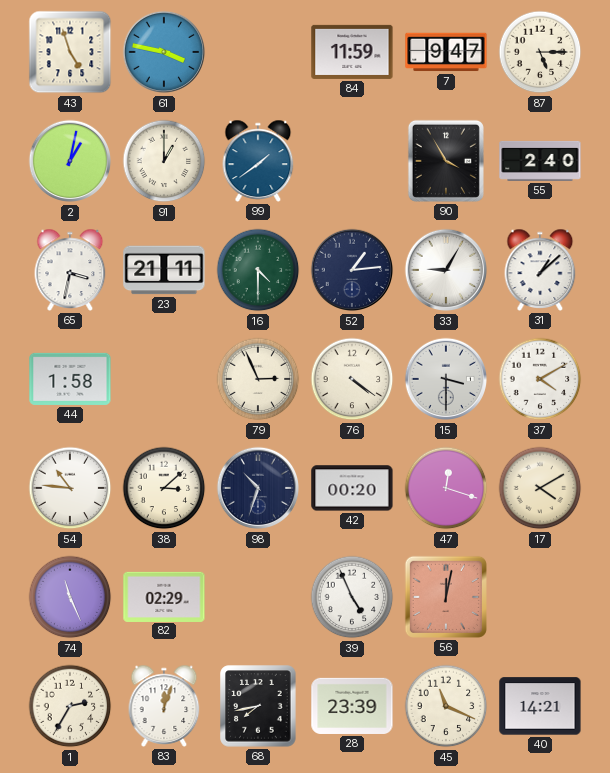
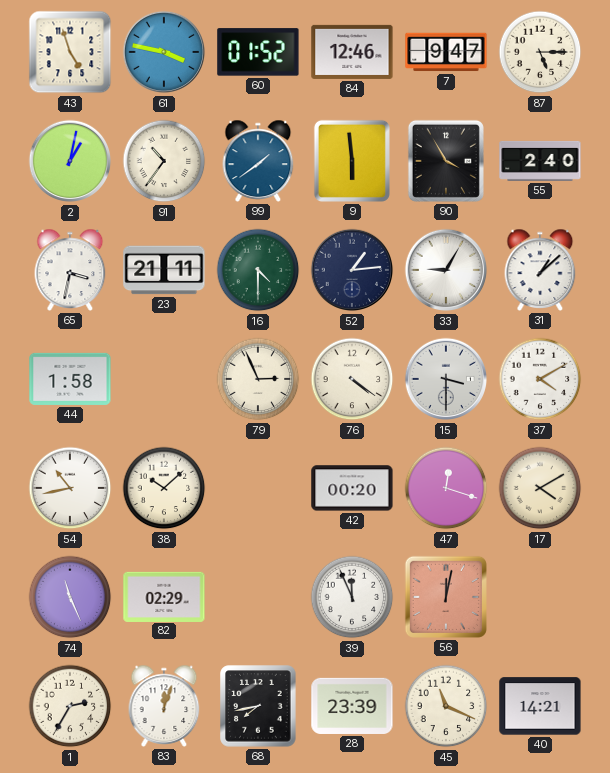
60: none -> 01:52 (258, 52)
84: 11:59 -> 12:46 (352, 52)
91: 1:00 -> 10:36 (164, 161)
9: none -> 5:59 (352, 161)
54: 10:46 -> 10:43 (70, 488)
38: 3:08 -> 10:08 (164, 488)
98: 10:33 -> none (258, 488)
39: 4:56 -> 11:56 (352, 597)
